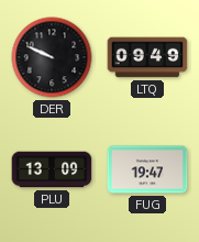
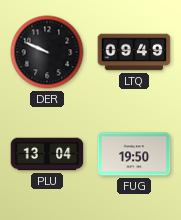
PLU: 13:09 -> 13:04 (47, 154)
FUG: 19:47 -> 19:50 (134, 154)
